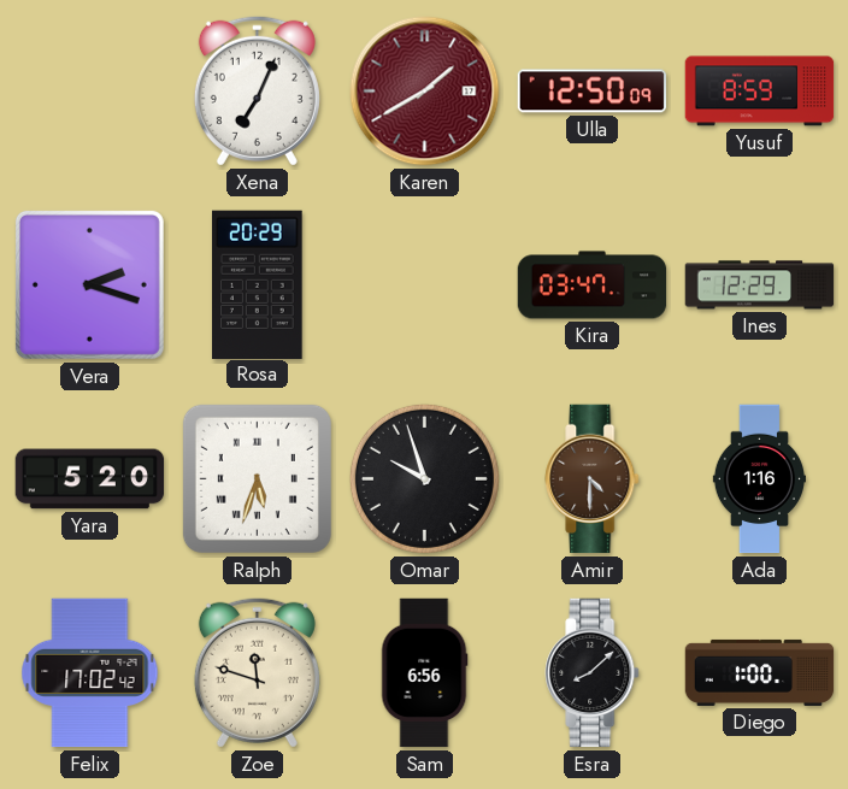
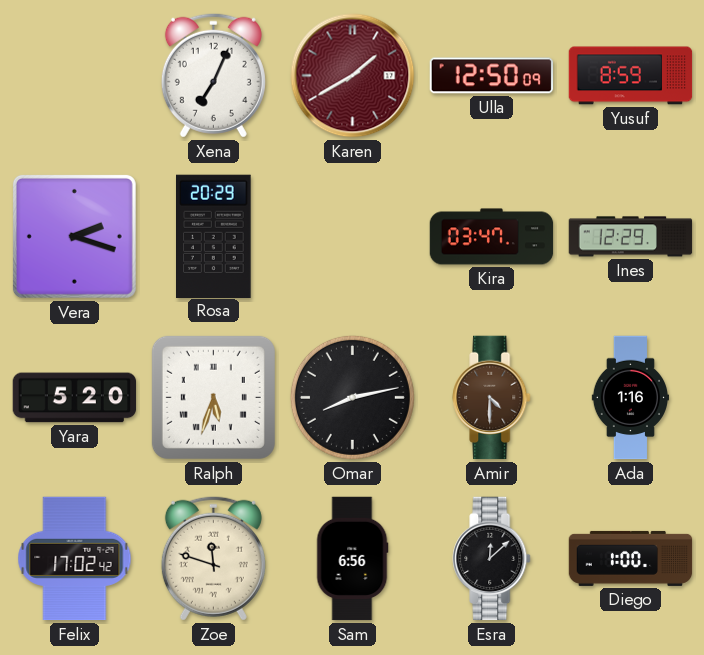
Omar: 9:57 -> 8:13 (352, 397)
Esra: 8:08 -> 12:08 (492, 559)
